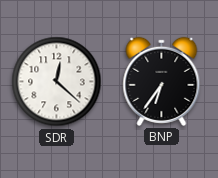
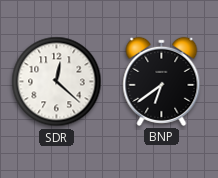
BNP: 6:36 -> 6:39 (162, 81)
